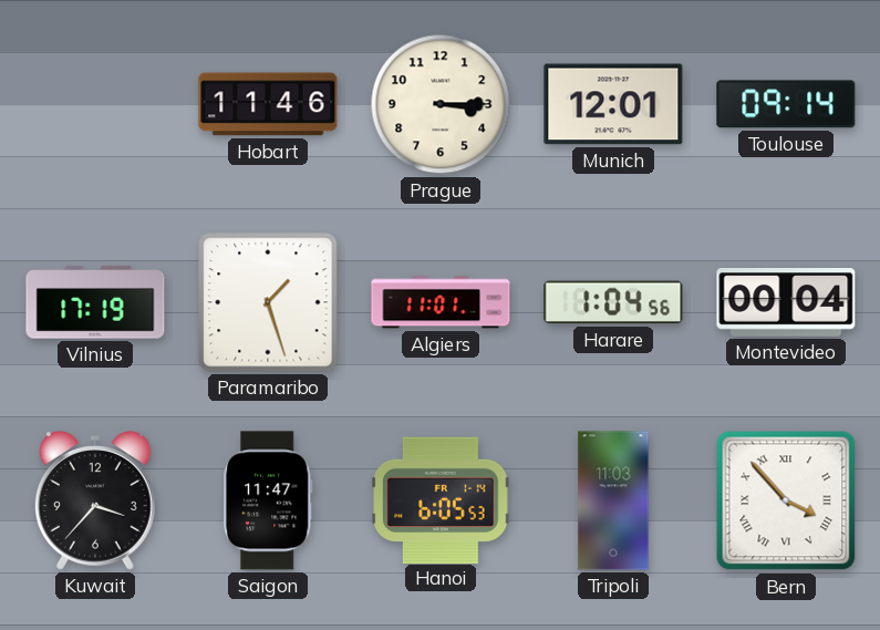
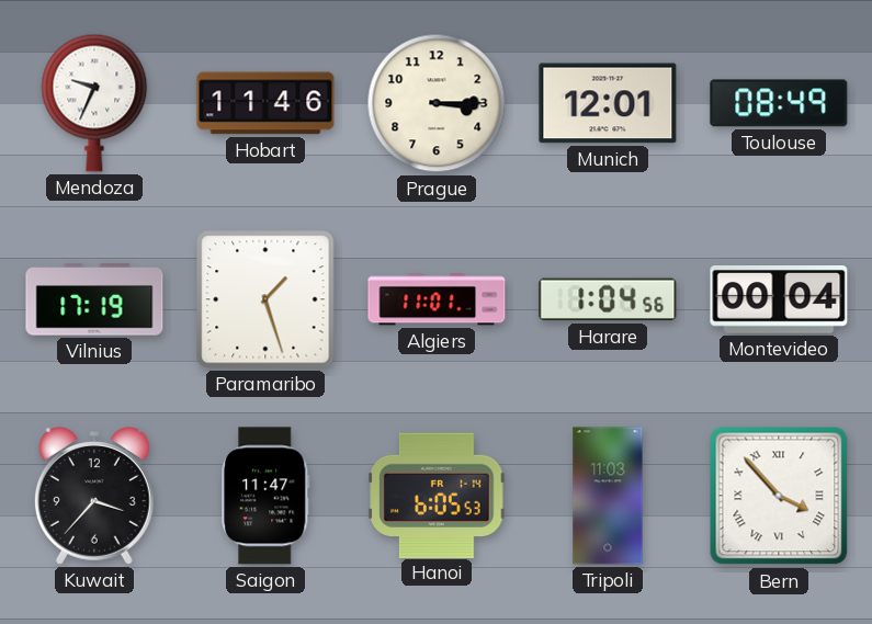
Mendoza: none -> 9:34 (94, 103)
Toulouse: 09:14 -> 08:49 (779, 103)
